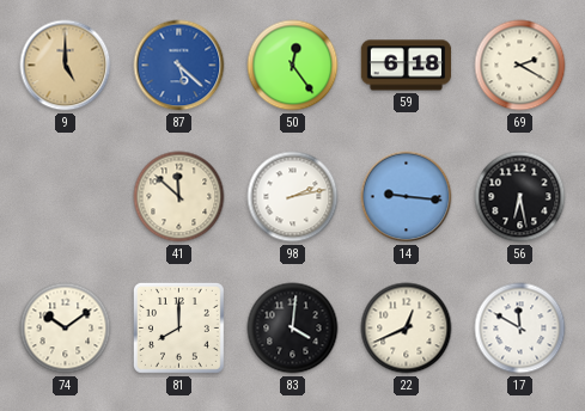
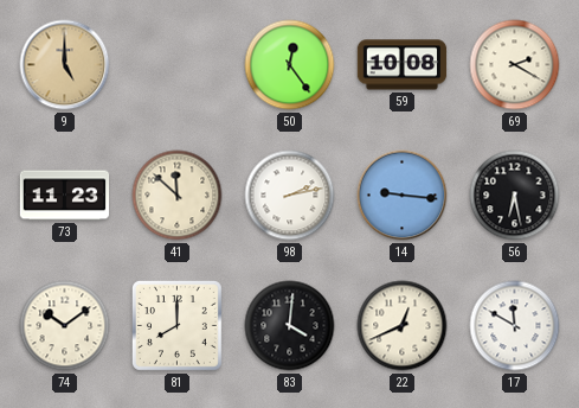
87: 5:22 -> none (179, 66)
59: 6:18 -> 10:08 (403, 65)
73: none -> 11:23 (65, 196)
